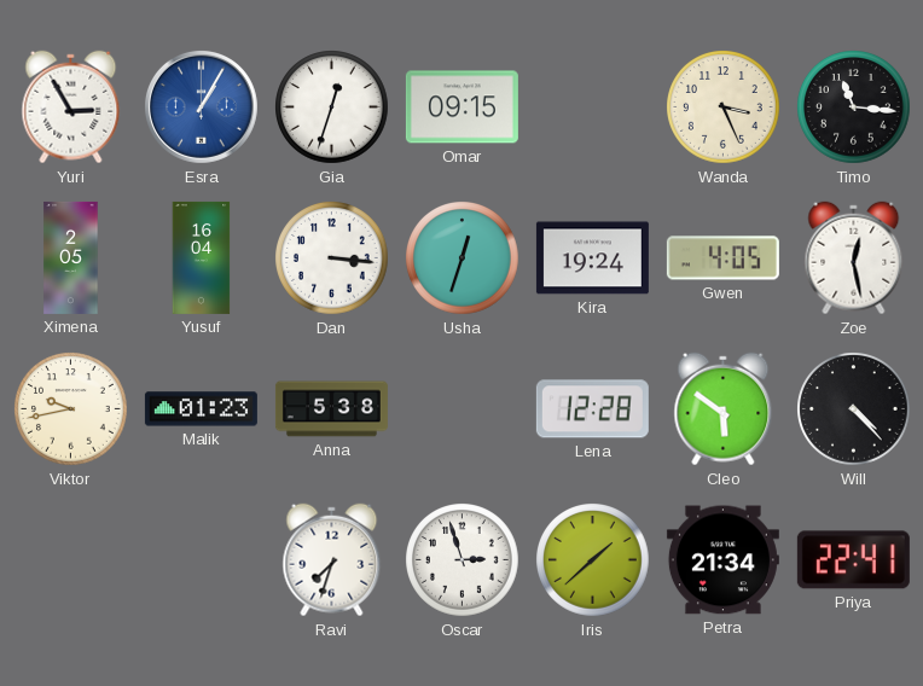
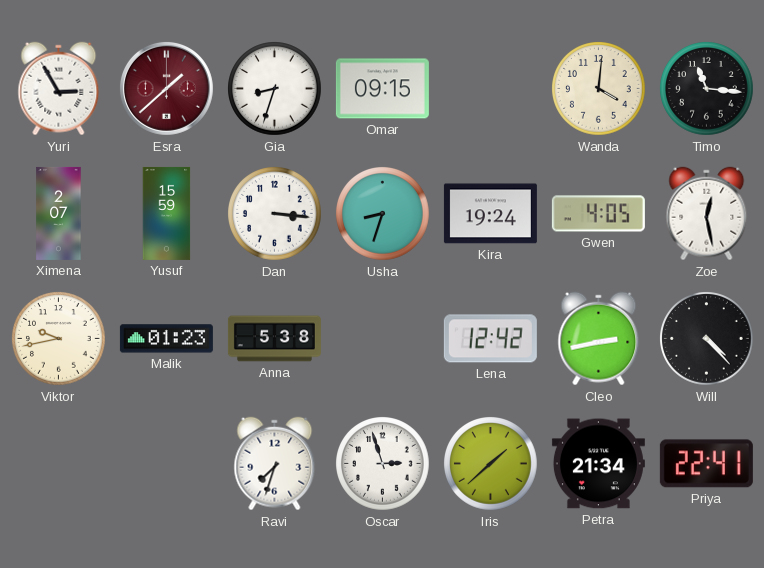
Esra: 1:05 -> 1:38 (166, 88)
Esra dial: blue -> burgundy (166, 88)
Gia: 12:33 -> 8:33 (275, 89)
Wanda: 3:26 -> 4:01 (599, 89)
Ximena: 2:05 -> 2:07 (59, 213)
Yusuf: 16:04 -> 15:59 (167, 213)
Usha: 12:33 -> 8:33 (383, 214)
Lena: 12:28 -> 12:42 (490, 339)
Cleo: 5:51 -> 2:43 (599, 339)
